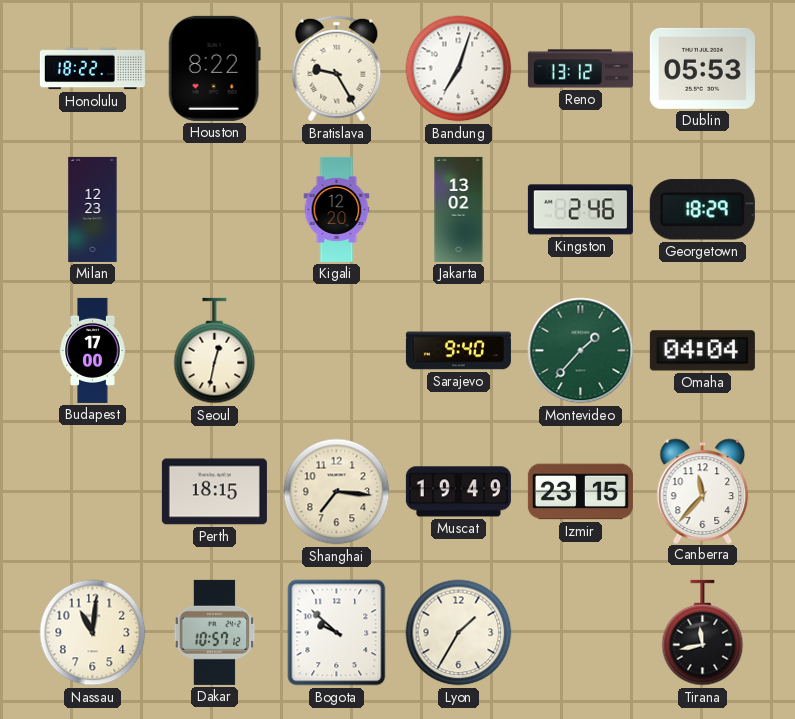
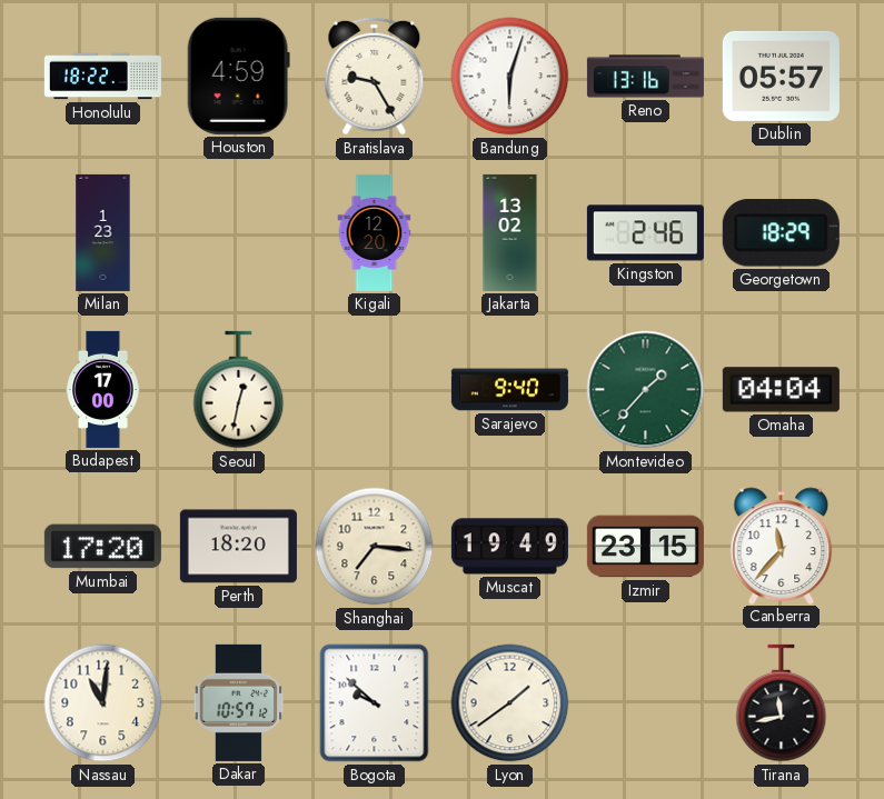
Houston: 8:22 -> 4:59 (238, 76)
Bandung: 7:03 -> 6:03 (510, 77)
Reno: 13:12 -> 13:16 (645, 77)
Dublin: 05:53 -> 05:57 (781, 76)
Milan: 12:23 -> 1:23 (103, 232)
Mumbai: none -> 17:20 (102, 547)
Perth: 18:15 -> 18:20 (238, 547)
Lyon: 1:35 -> 1:39 (510, 703)
